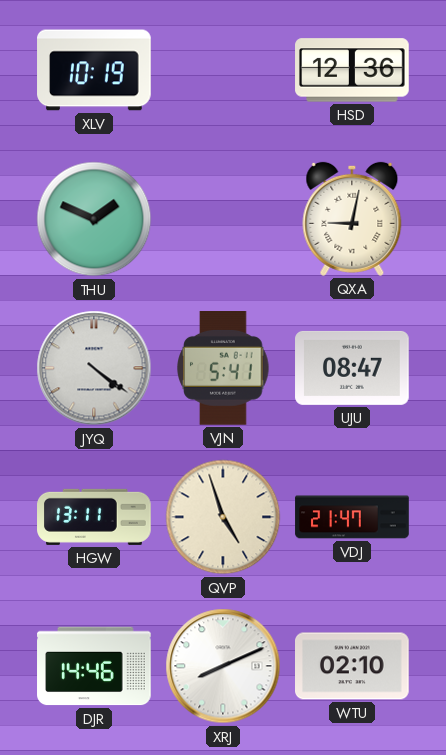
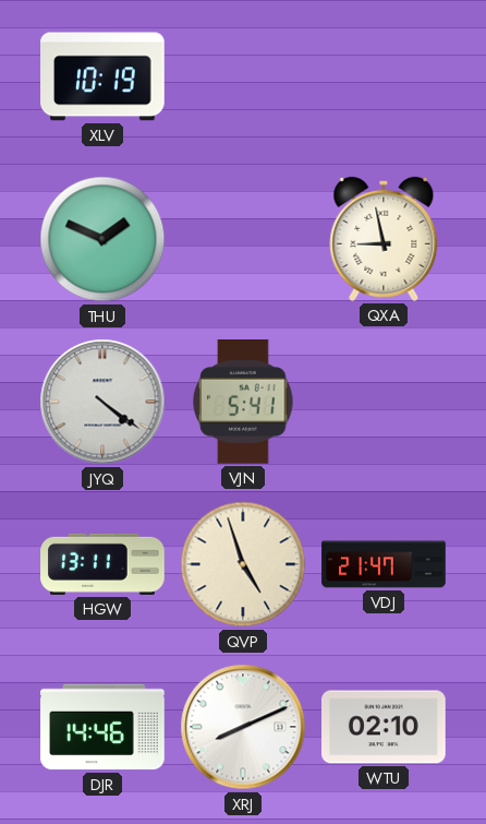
HSD: 12:36 -> none (352, 70)
QXA: 9:02 -> 8:58 (384, 239)
UJU: 08:47 -> none (352, 368)
